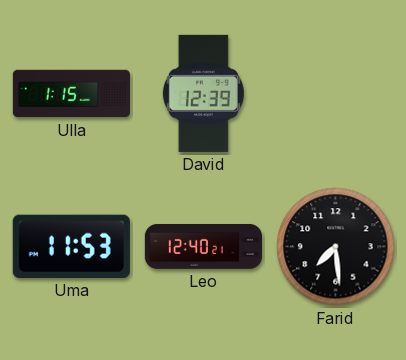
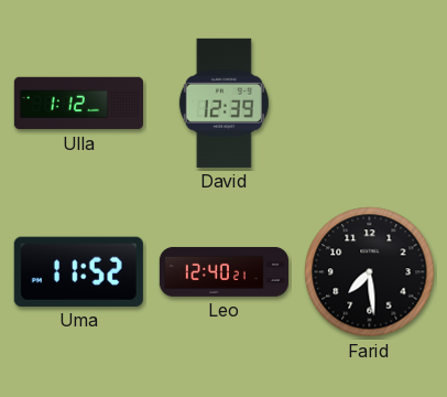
Ulla: 1:15 -> 1:12 (78, 104)
Uma: 11:53 -> 11:52 (78, 271)
